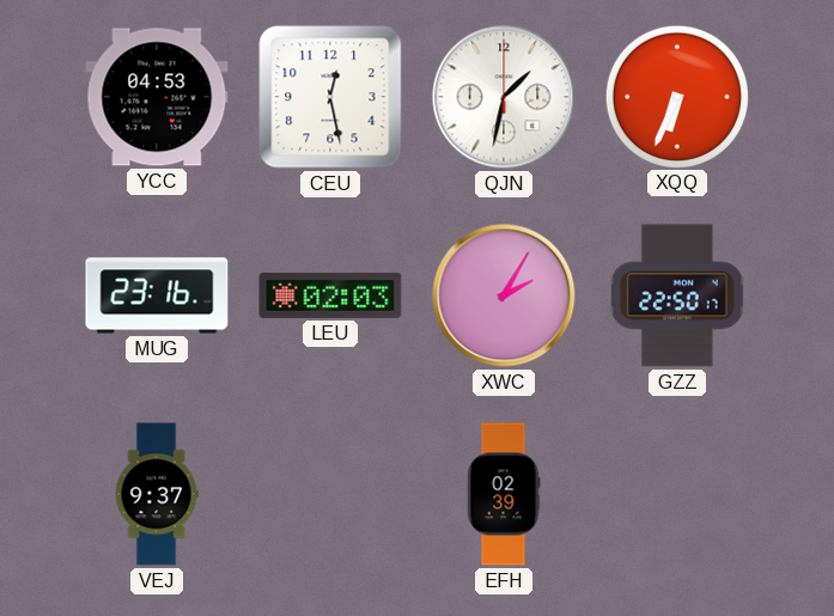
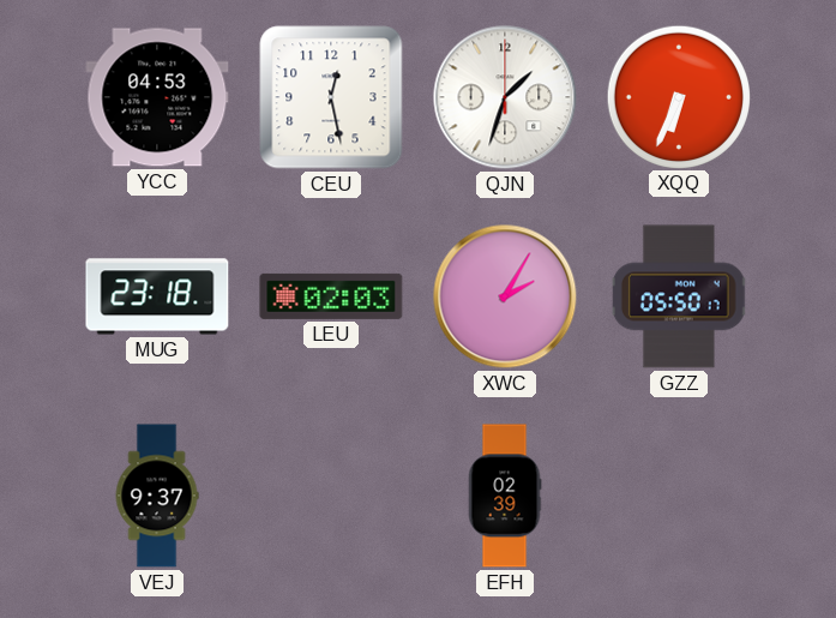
QJN: 1:32 -> 1:33 (505, 97)
MUG: 23:16 -> 23:18 (157, 296)
GZZ: 22:50 -> 05:50 (679, 296)
